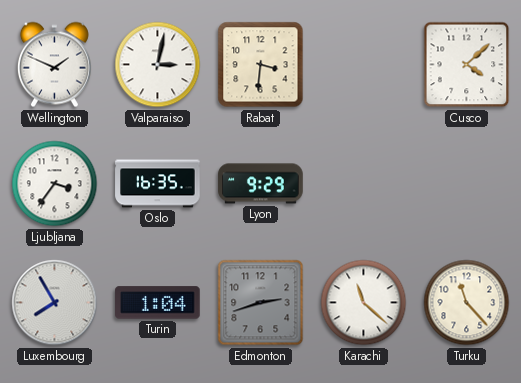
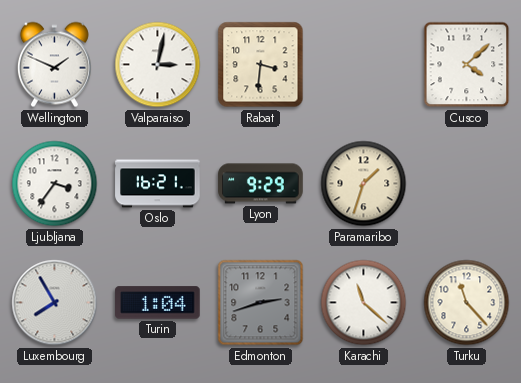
Oslo: 16:35 -> 16:21 (158, 184)
Paramaribo: none -> 1:33 (364, 184)
